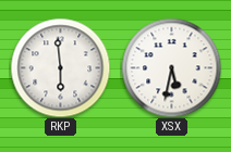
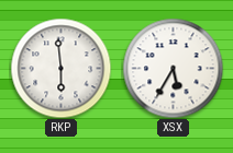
XSX: 5:32 -> 5:35 (173, 68)
